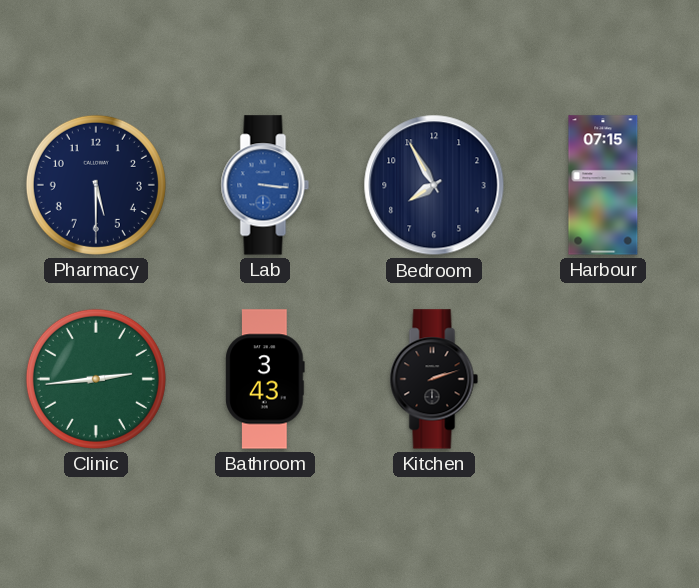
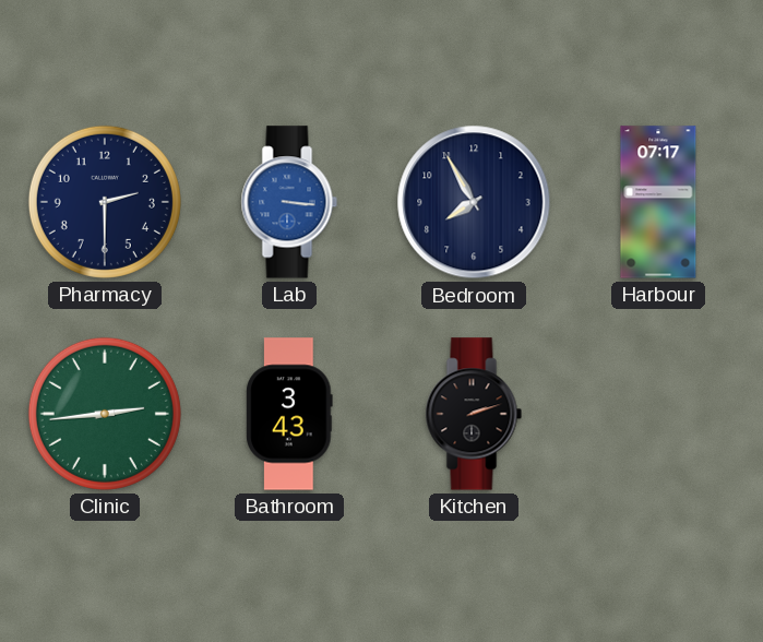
Pharmacy: 5:30 -> 2:30 (105, 202)
Harbour: 07:15 -> 07:17 (658, 202)
